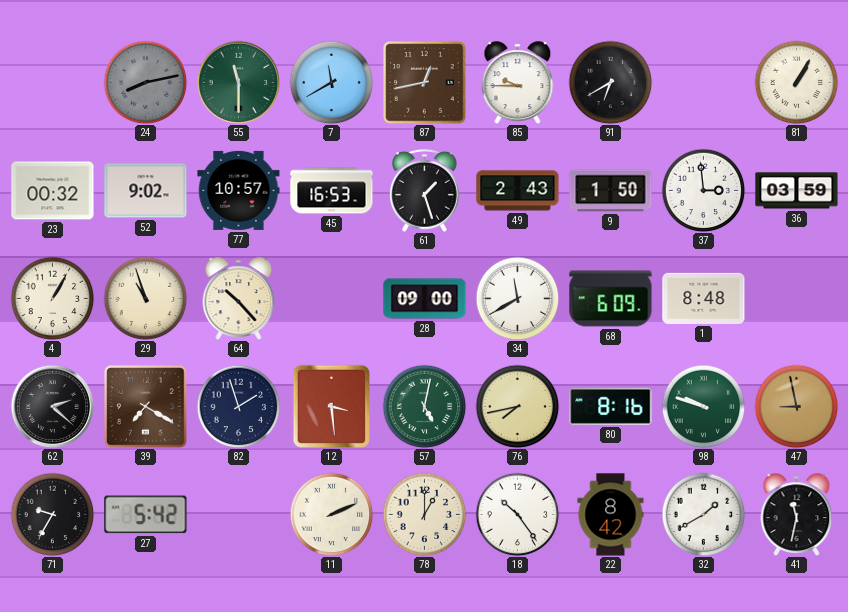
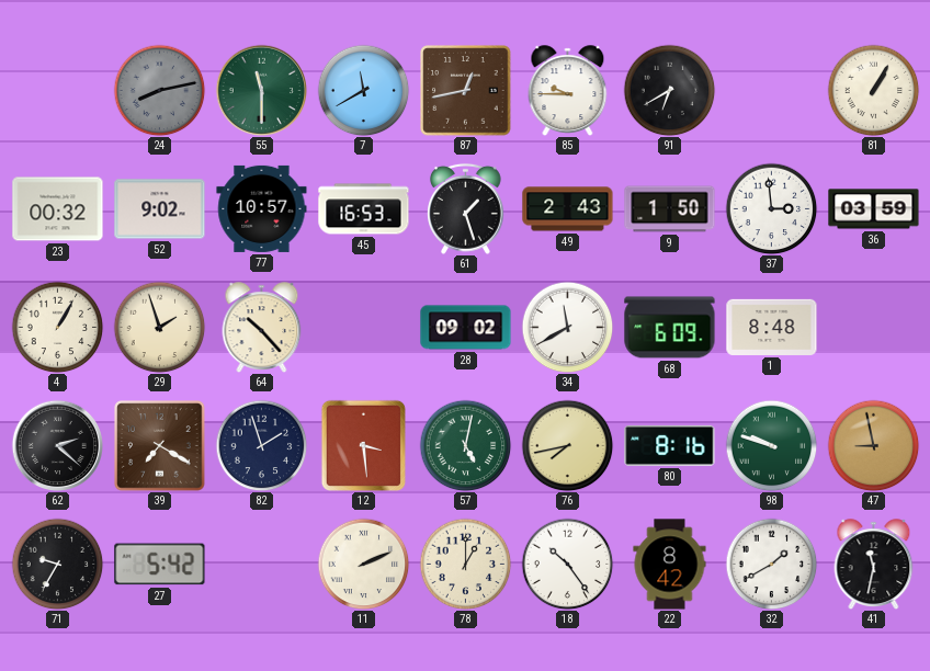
29: 10:57 -> 1:57 (159, 327)
28: 09:00 -> 09:02 (466, 328)
